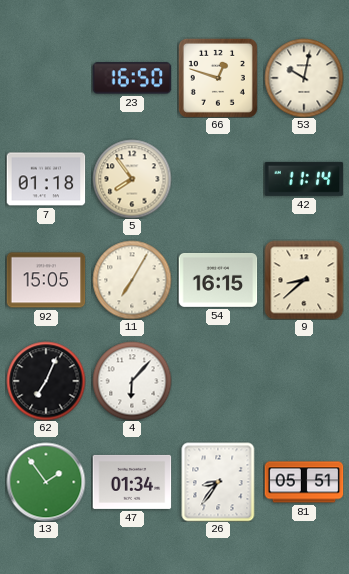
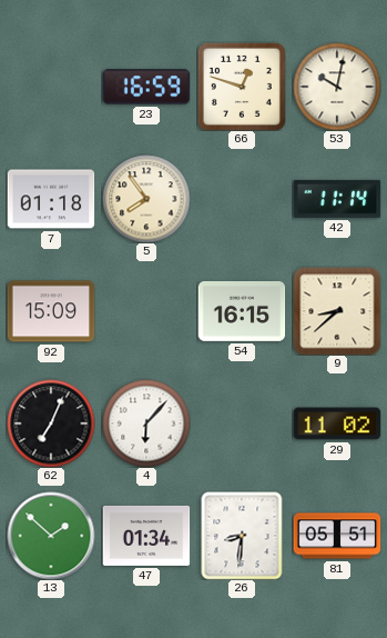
23: 16:50 -> 16:59 (146, 87)
92: 15:05 -> 15:09 (51, 311)
11: 7:05 -> none (132, 280)
29: none -> 11:02 (337, 423)
13: 1:54 -> 1:52 (51, 536)
26: 8:36 -> 8:31 (242, 536)
